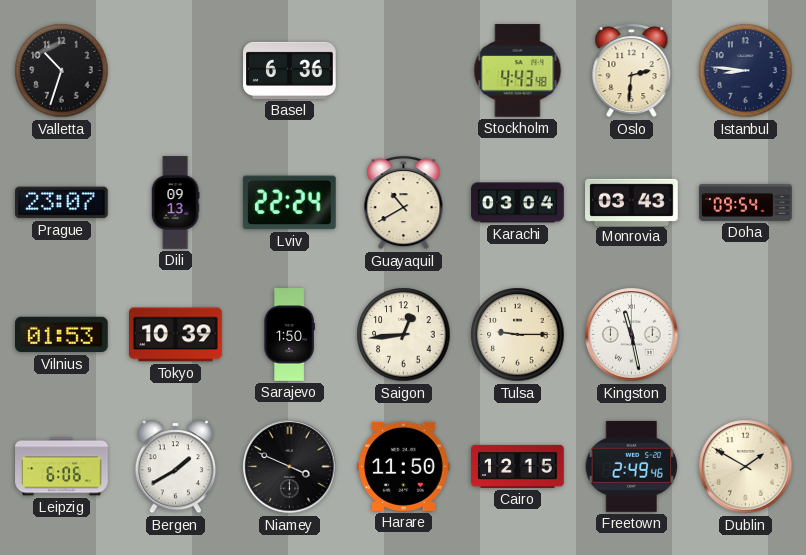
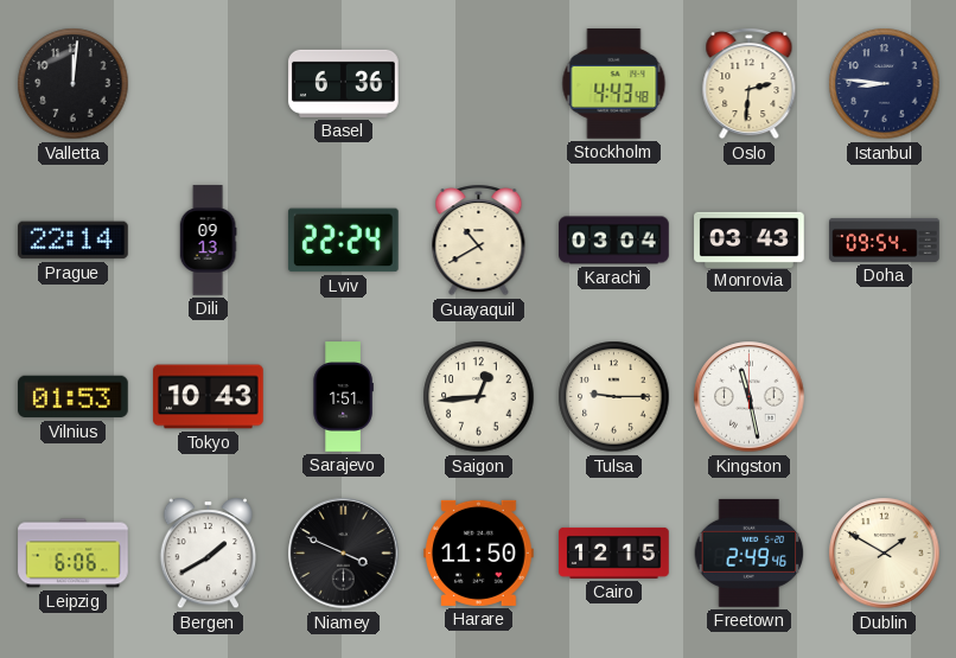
Valletta: 10:33 -> 12:01 (74, 84)
Prague: 23:07 -> 22:14 (74, 241)
Tokyo: 10:39 -> 10:43 (209, 397)
Sarajevo: 1:50 -> 1:51 (343, 397)
